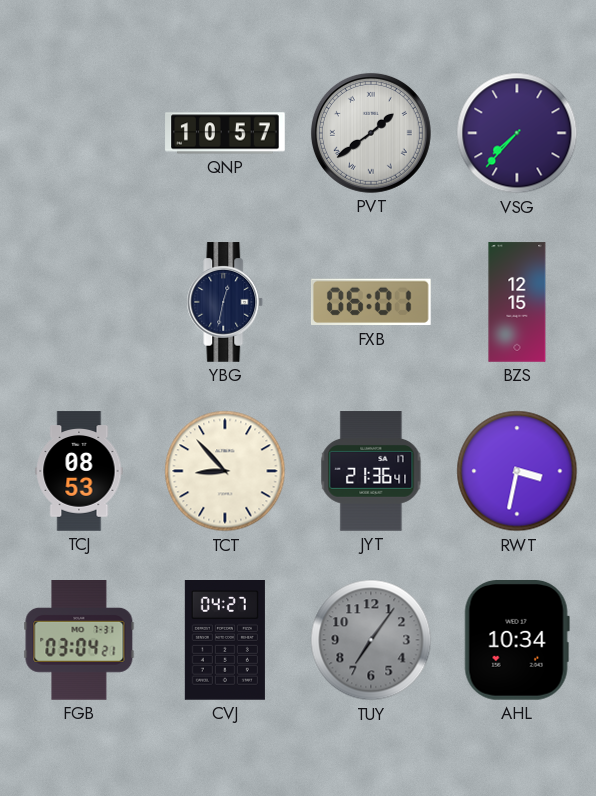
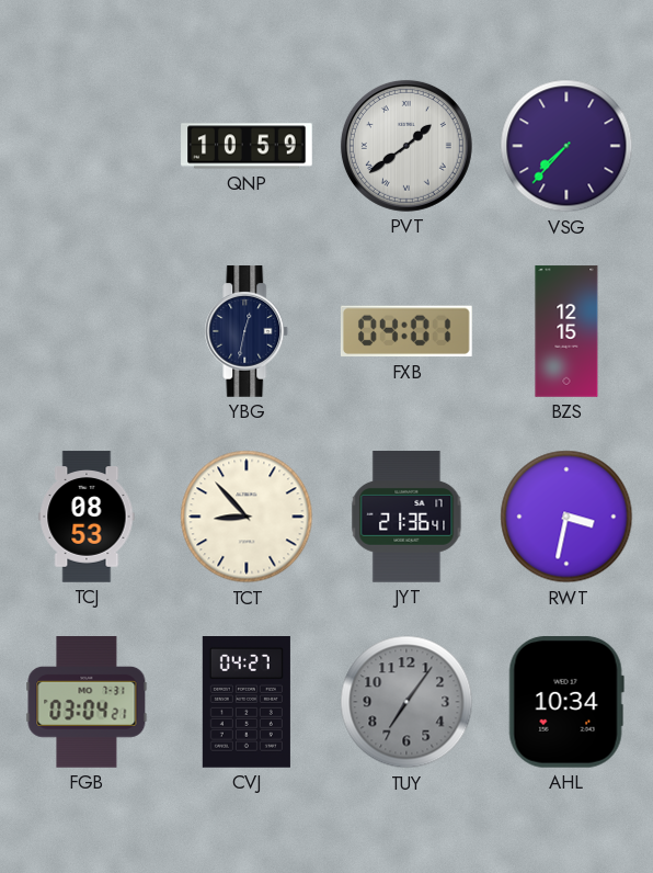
QNP: 10:57 -> 10:59 (247, 146)
FXB: 06:01 -> 04:01 (406, 331)
